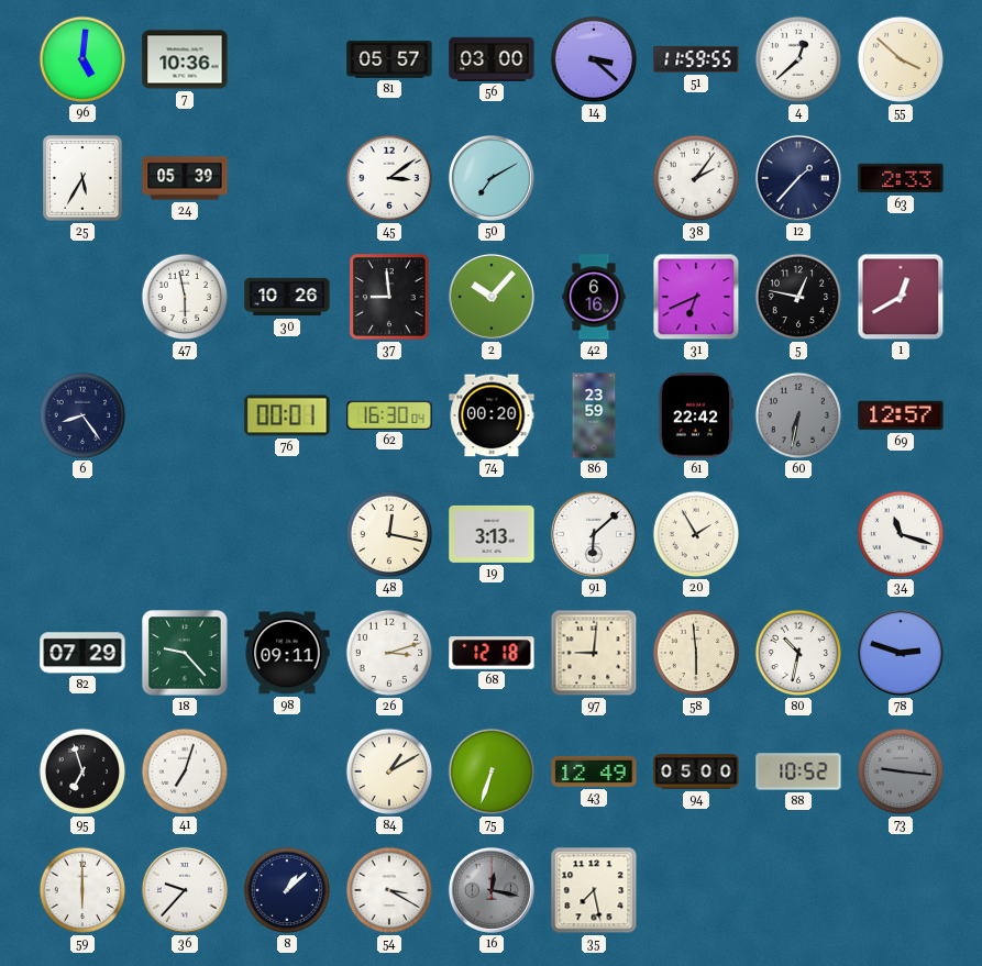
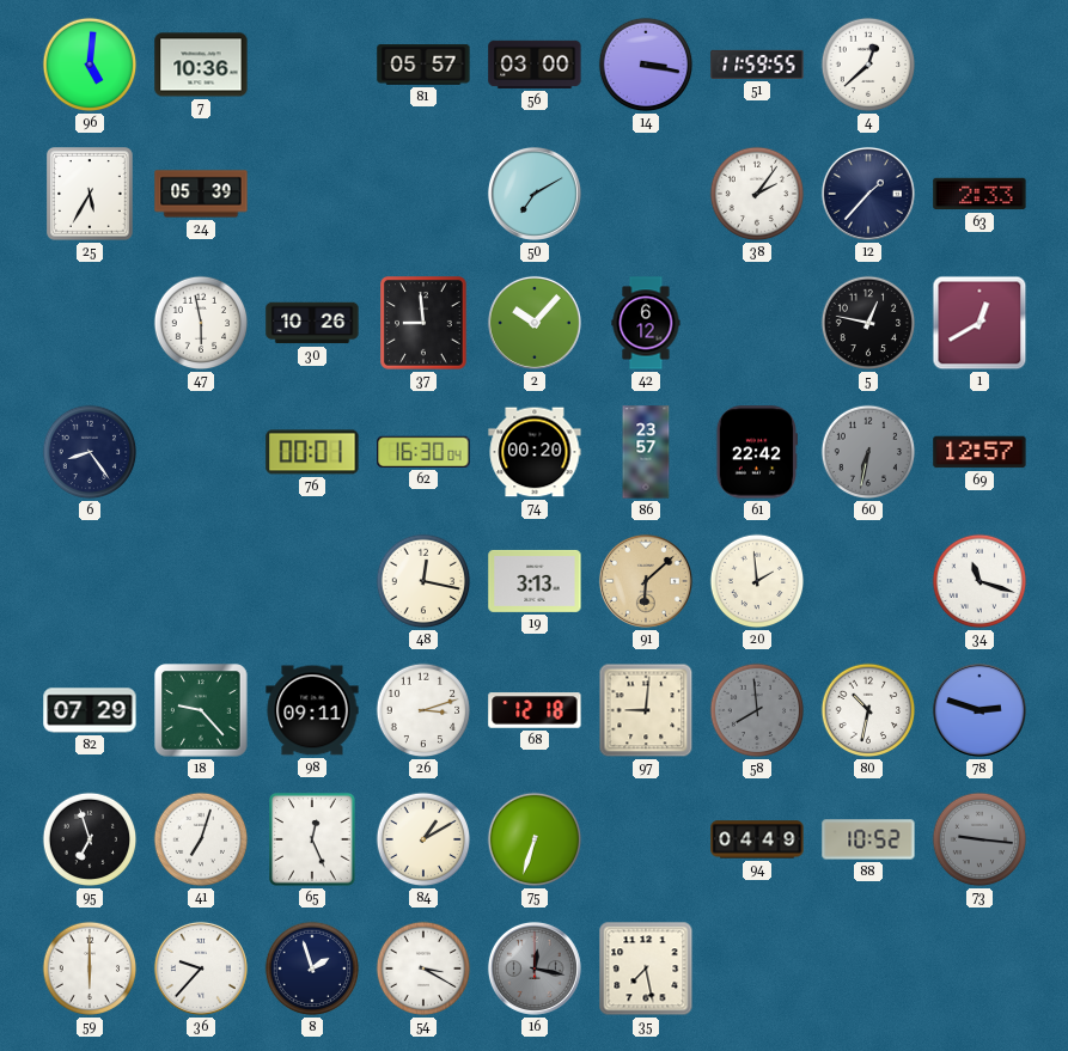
14: 3:22 -> 3:17 (646, 65)
55: 3:52 -> none (901, 59)
45: 3:09 -> none (389, 178)
42: 6:16 -> 6:12 (646, 323)
31: 6:41 -> none (696, 297)
86: 23:59 -> 23:57 (646, 452)
91 dial: white -> champagne (646, 581)
20: 1:55 -> 1:59 (757, 581)
58: 5:59 -> 7:59 (757, 710)
58 dial: cream -> grey (757, 710)
65: none -> 12:26 (313, 839)
43: 12:49 -> none (594, 771)
94: 05:00 -> 04:49 (757, 839)
8: 1:08 -> 1:57 (312, 968)
